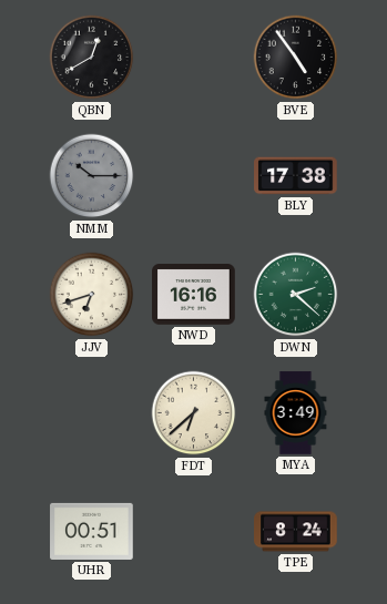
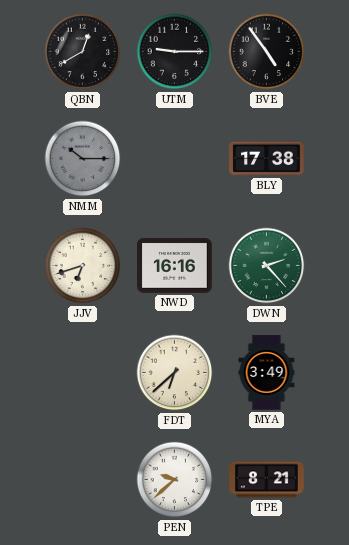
UTM: none -> 9:15 (175, 52)
DWN: 2:22 -> 2:23 (267, 266)
UHR: 00:51 -> none (92, 531)
PEN: none -> 9:38 (175, 480)
TPE: 8:24 -> 8:21 (267, 480)
